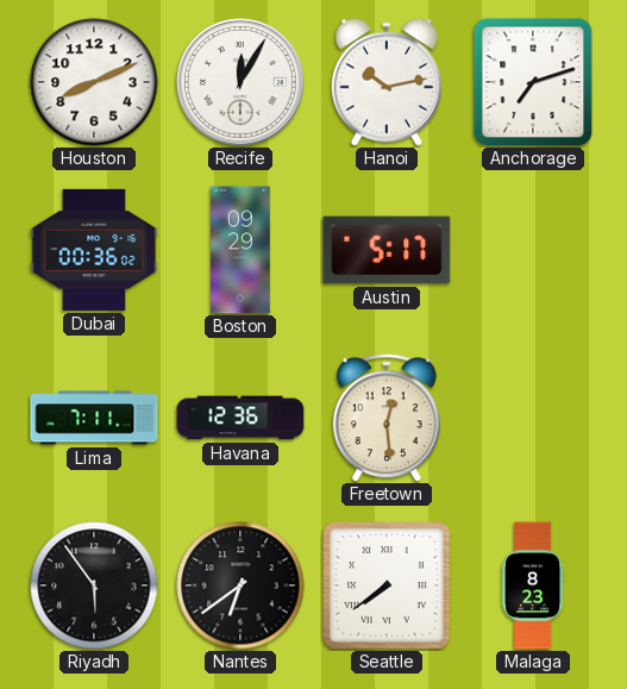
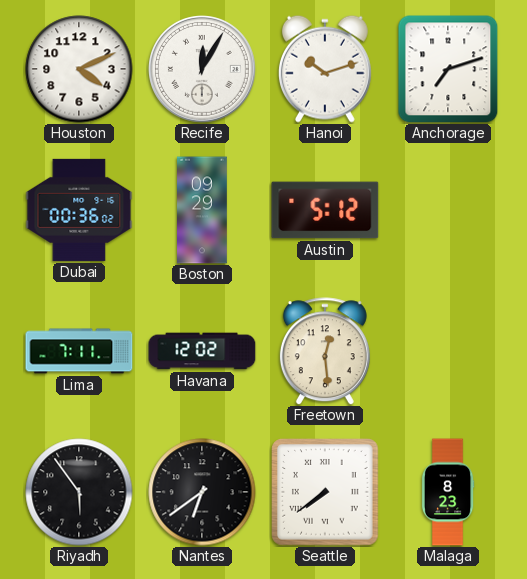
Houston: 8:11 -> 4:11 (79, 69)
Hanoi: 10:13 -> 10:12 (325, 69)
Austin: 5:17 -> 5:12 (325, 210)
Havana: 12:36 -> 12:02 (202, 351)
